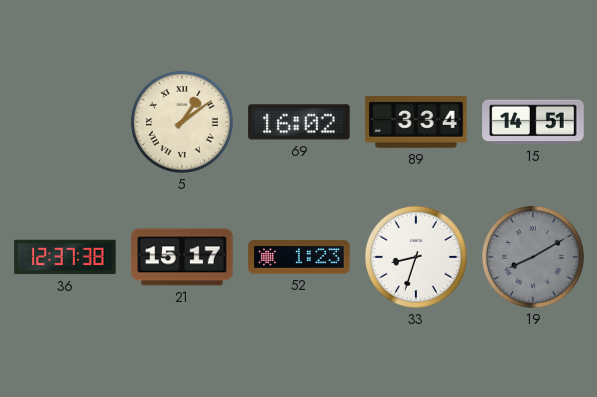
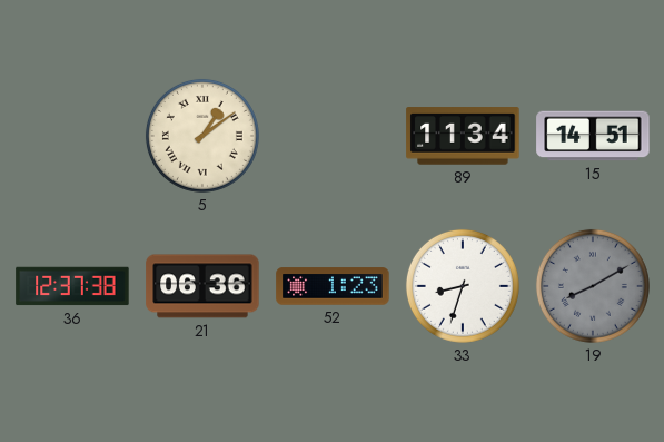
69: 16:02 -> none (299, 122)
89: 3:34 -> 11:34 (463, 136)
21: 15:17 -> 06:36 (202, 286)
